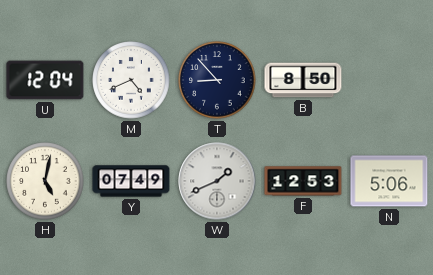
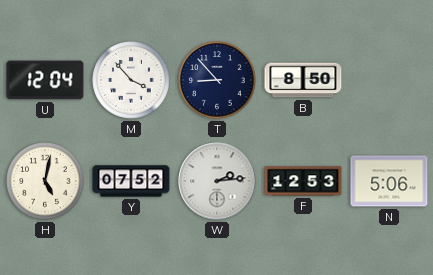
M: 4:41 -> 3:53 (131, 80)
Y: 07:49 -> 07:52 (131, 181)
W: 1:41 -> 2:14 (217, 181)
